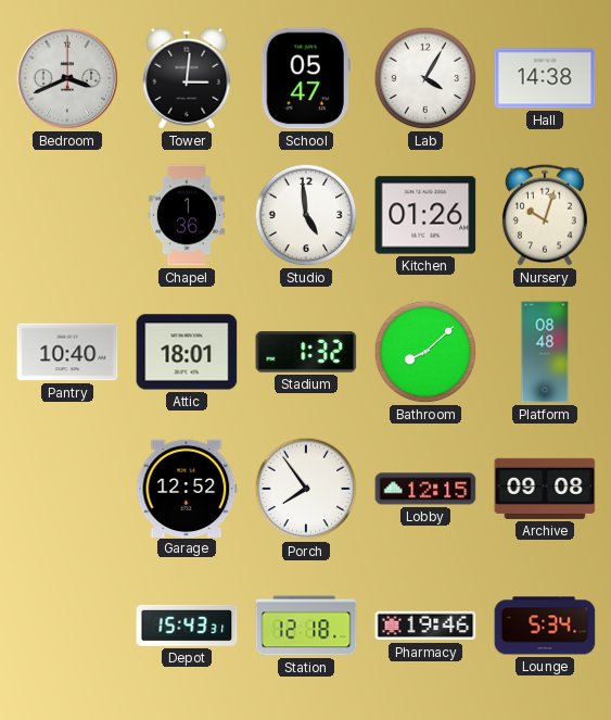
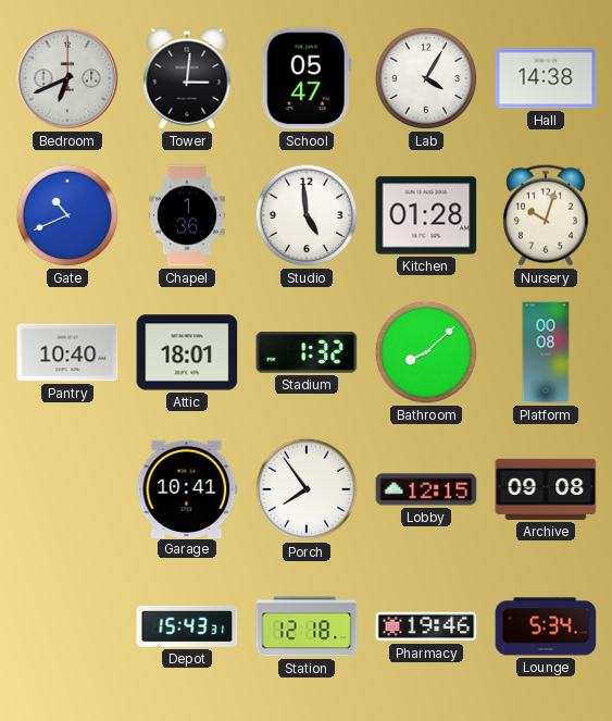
Bedroom: 3:41 -> 6:41 (67, 78)
Gate: none -> 10:41 (67, 215)
Kitchen: 01:26 -> 01:28 (426, 215)
Platform: 08:48 -> 00:08 (546, 352)
Garage: 12:52 -> 10:41 (187, 488)
